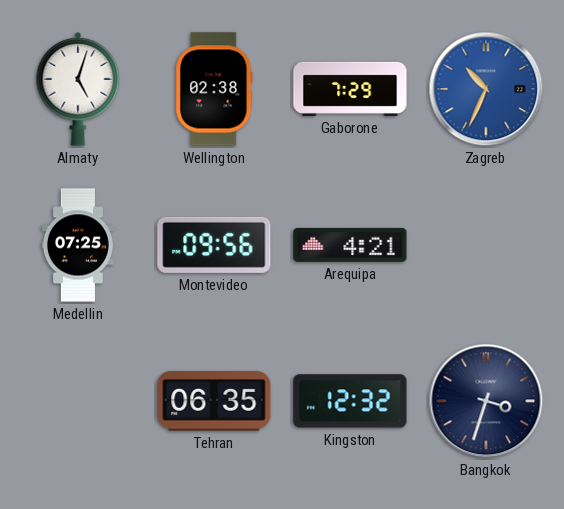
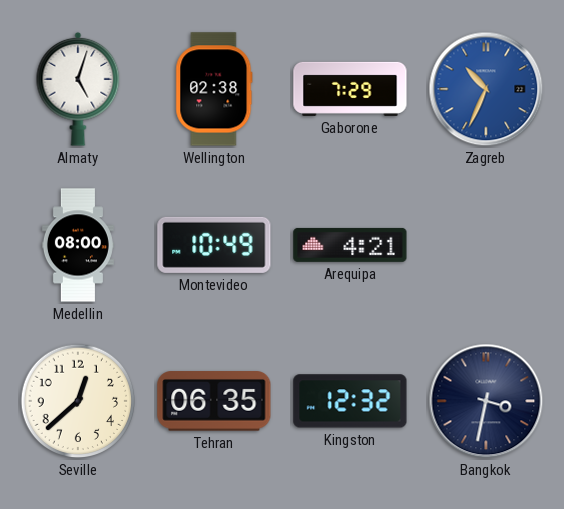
Medellin: 07:25 -> 08:00 (78, 245)
Montevideo: 09:56 -> 10:49 (214, 245)
Seville: none -> 12:38 (78, 401)
Bangkok: 3:33 -> 3:32 (486, 401)
